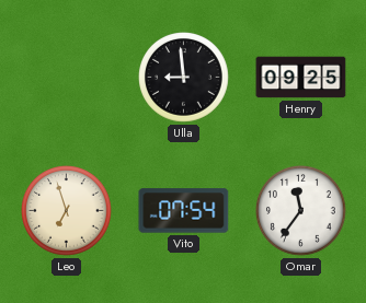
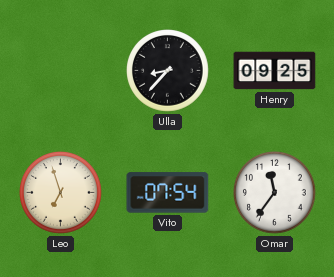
Ulla: 8:59 -> 8:37 (168, 71)
